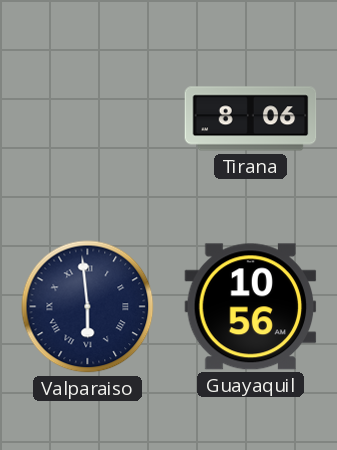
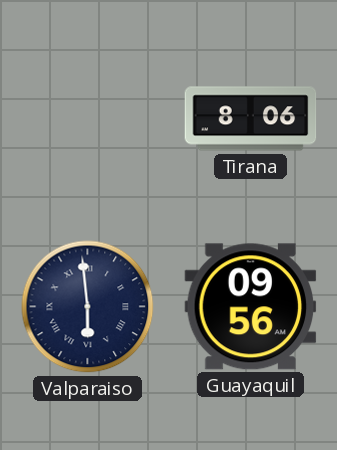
Guayaquil: 10:56 -> 09:56 (251, 307)
